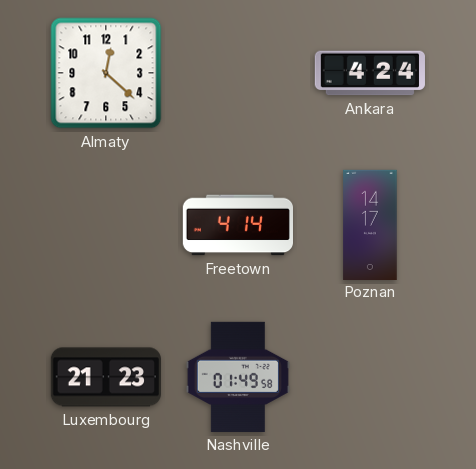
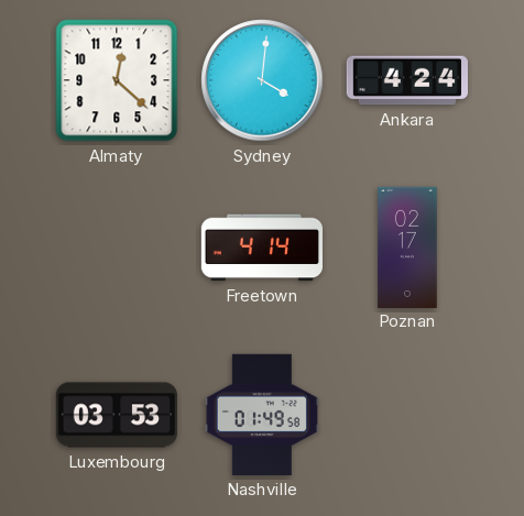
Sydney: none -> 4:01 (262, 80)
Poznan: 14:17 -> 02:17 (407, 246)
Luxembourg: 21:23 -> 03:53 (117, 415)
